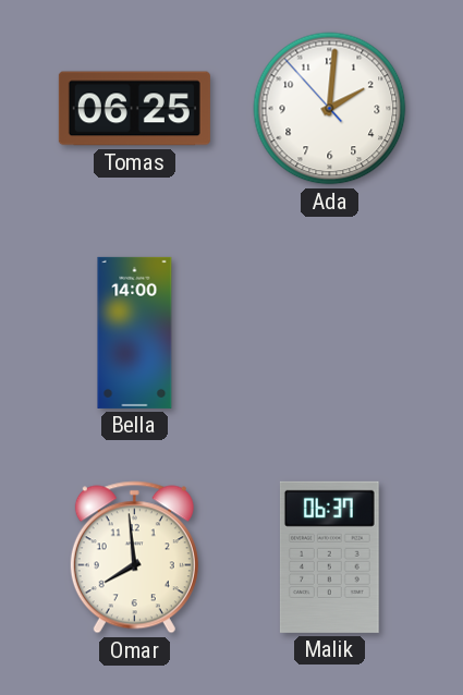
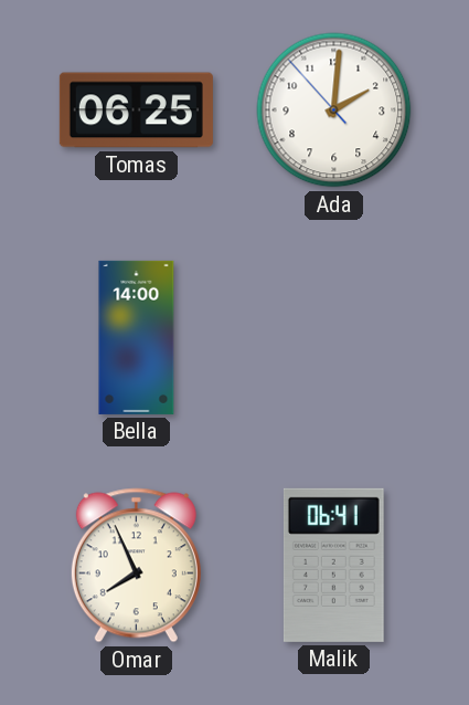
Omar: 7:59 -> 7:56 (136, 566)
Malik: 06:37 -> 06:41 (333, 565)
